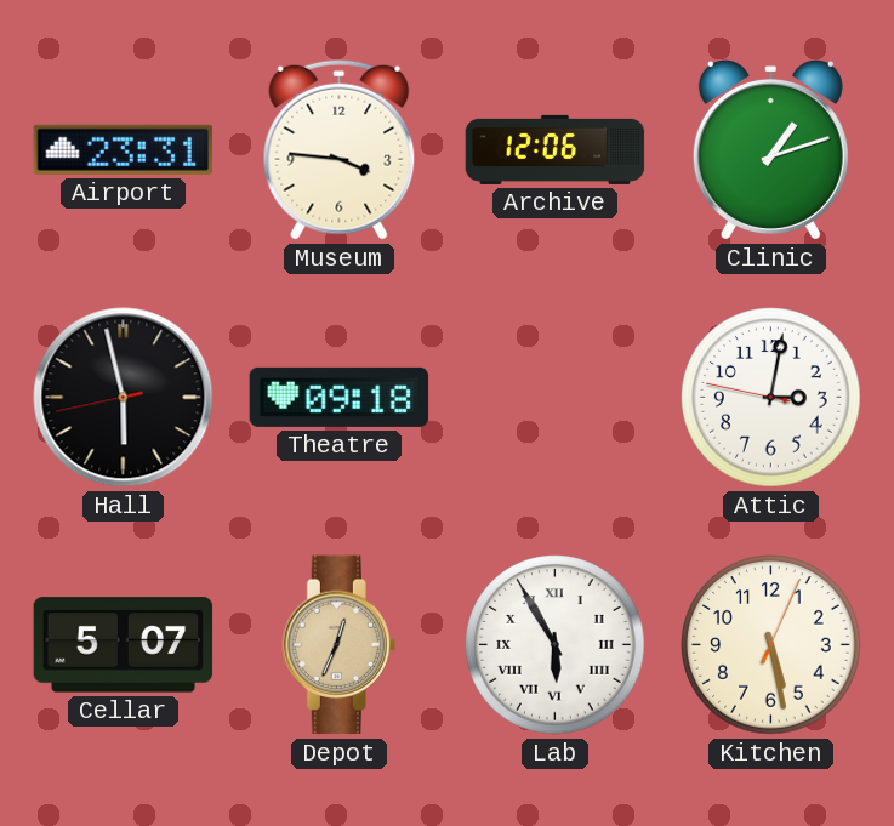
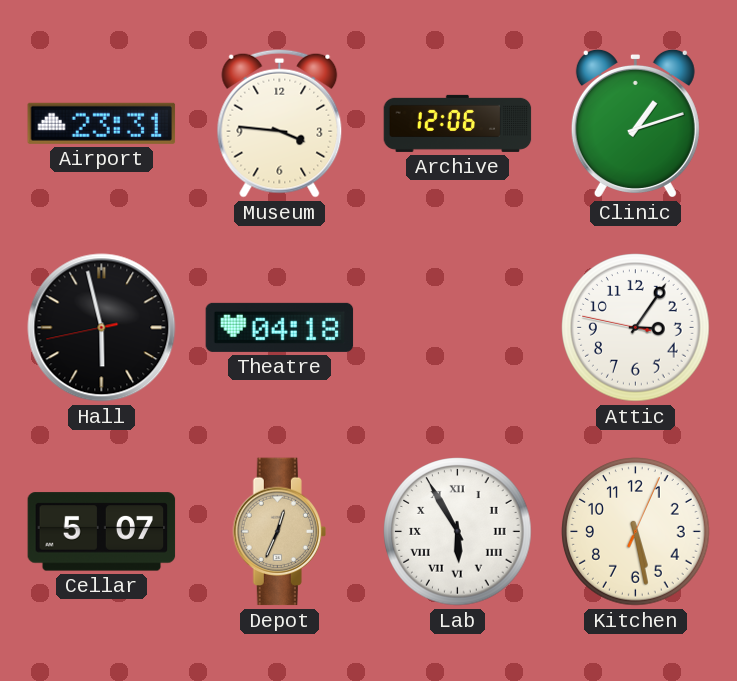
Theatre: 09:18 -> 04:18 (280, 327)
Attic: 3:01 -> 3:05 (636, 328)
